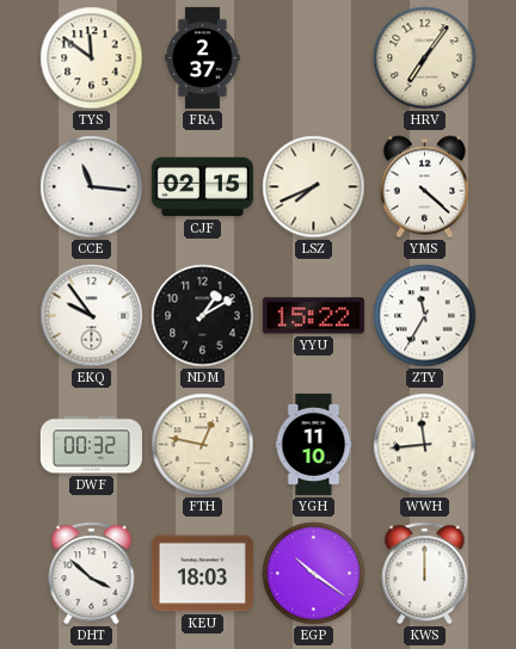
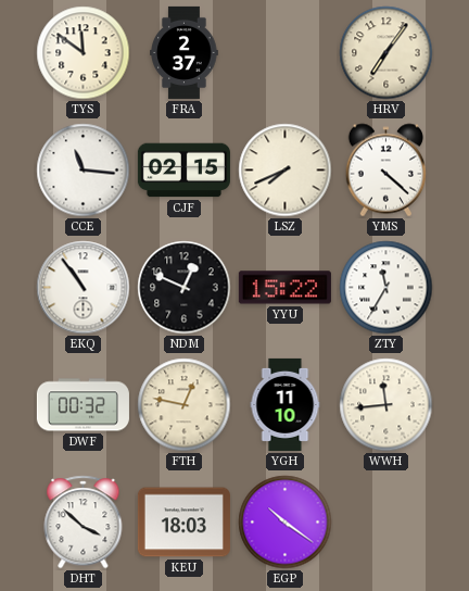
EKQ: 9:54 -> 10:54 (84, 288)
NDM: 1:10 -> 12:49 (185, 288)
KWS: 12:00 -> none (425, 574)
